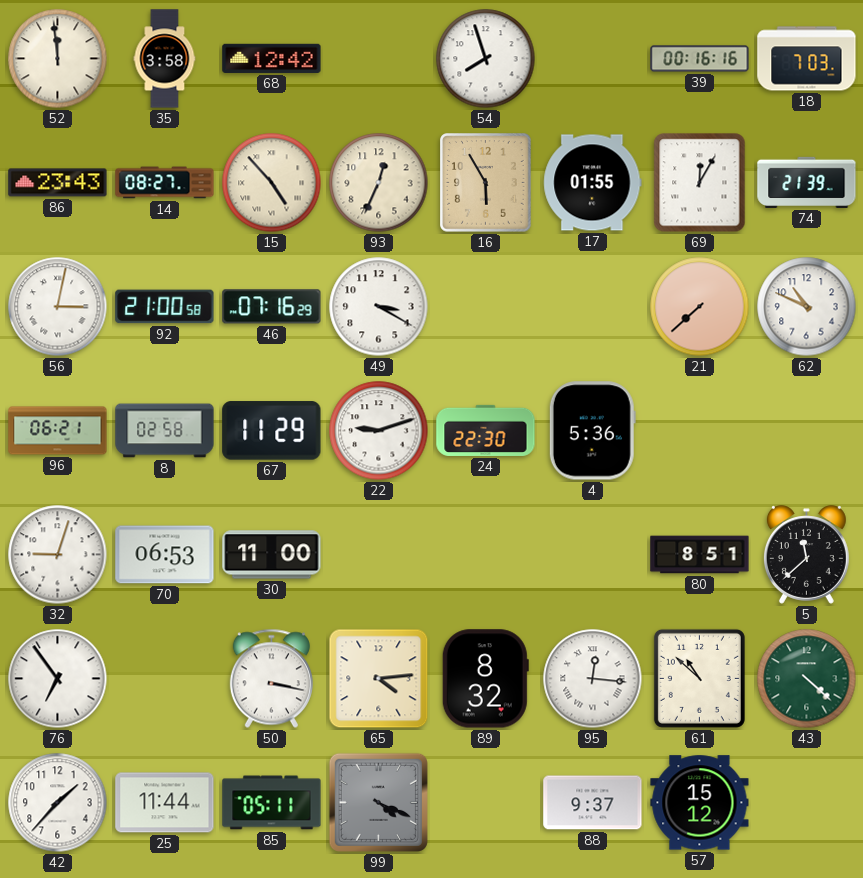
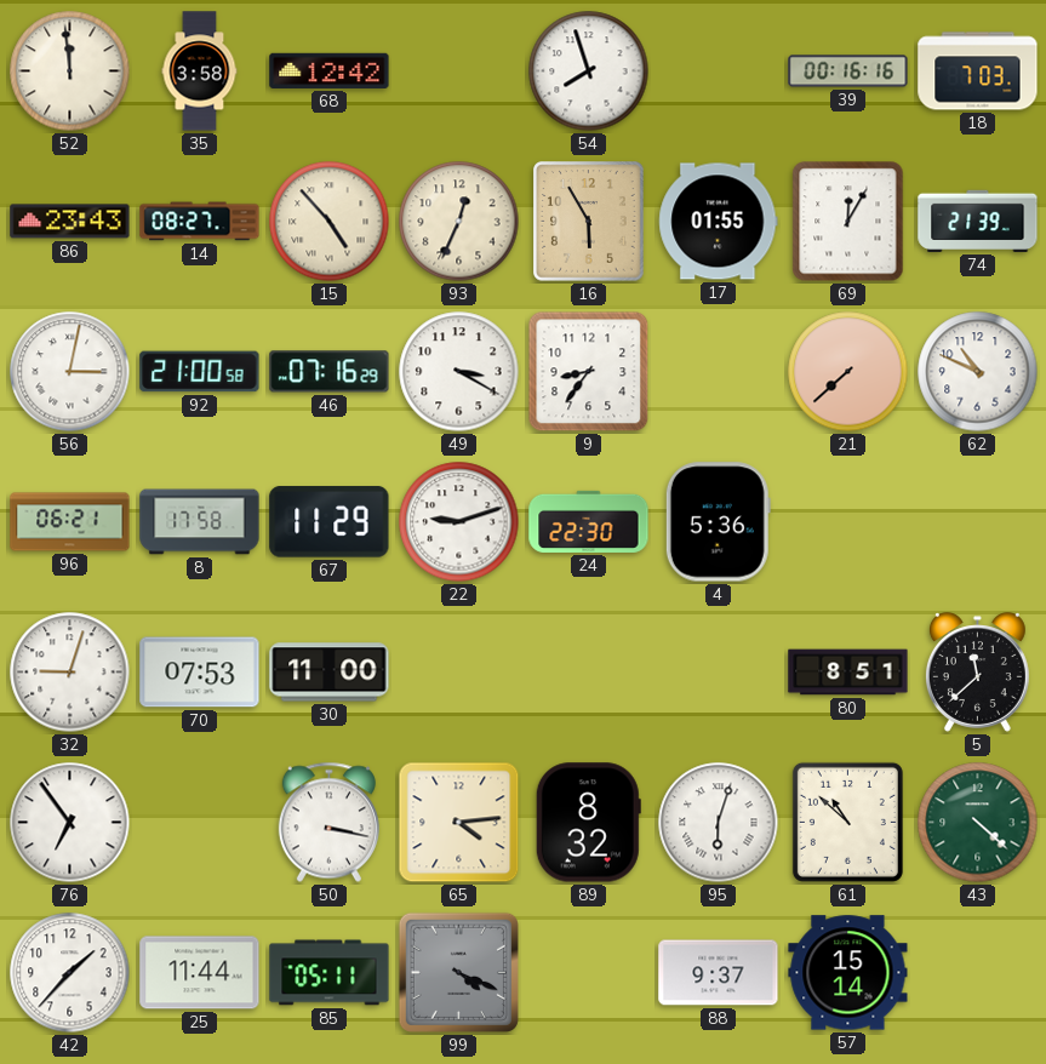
9: none -> 8:36 (589, 372)
8: 02:58 -> 17:58 (200, 522)
70: 06:53 -> 07:53 (200, 673)
95: 12:16 -> 6:03 (719, 823)
57: 15:12 -> 15:14 (848, 973)
